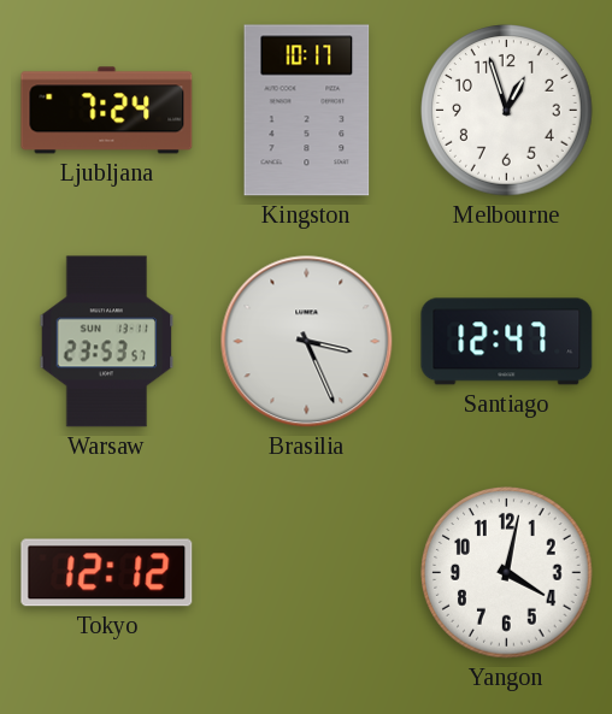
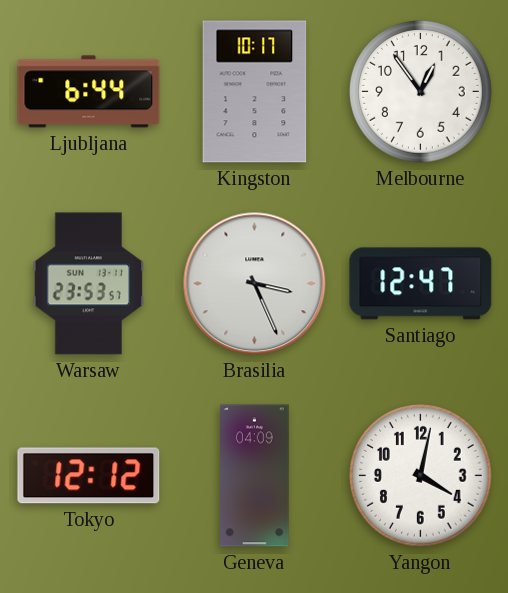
Ljubljana: 7:24 -> 6:44 (89, 92)
Melbourne: 12:57 -> 12:54 (421, 92)
Geneva: none -> 04:09 (255, 476)
